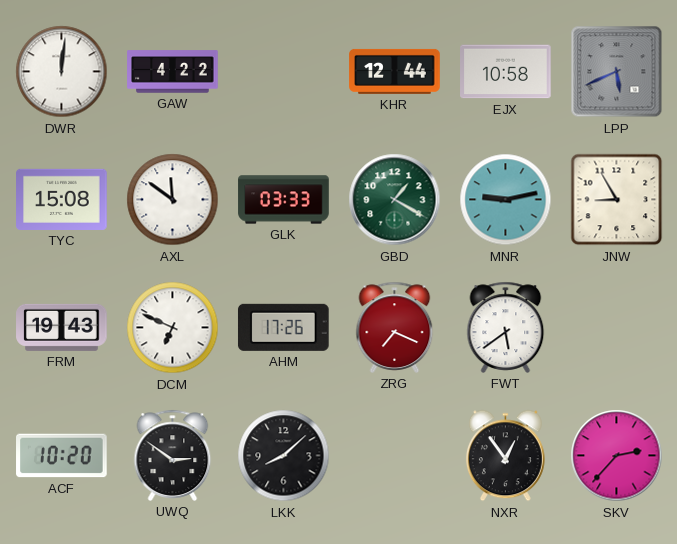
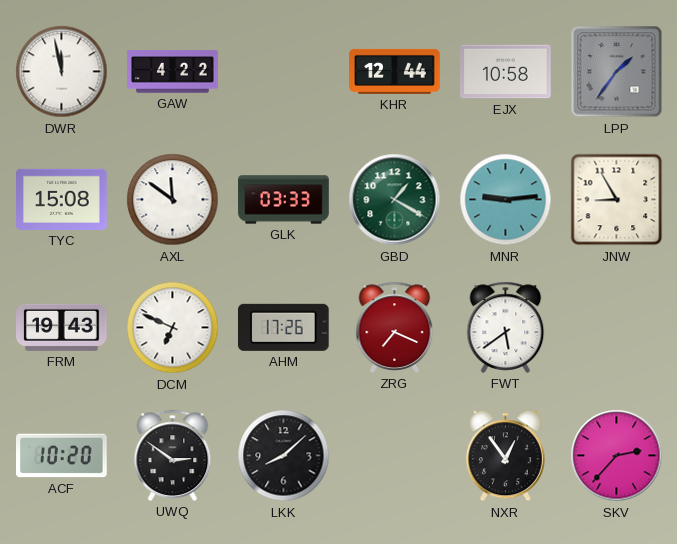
DWR: 12:01 -> 11:58 (62, 72)
LPP: 5:41 -> 1:36 (617, 72)
MNR: 9:13 -> 9:14 (506, 200)
